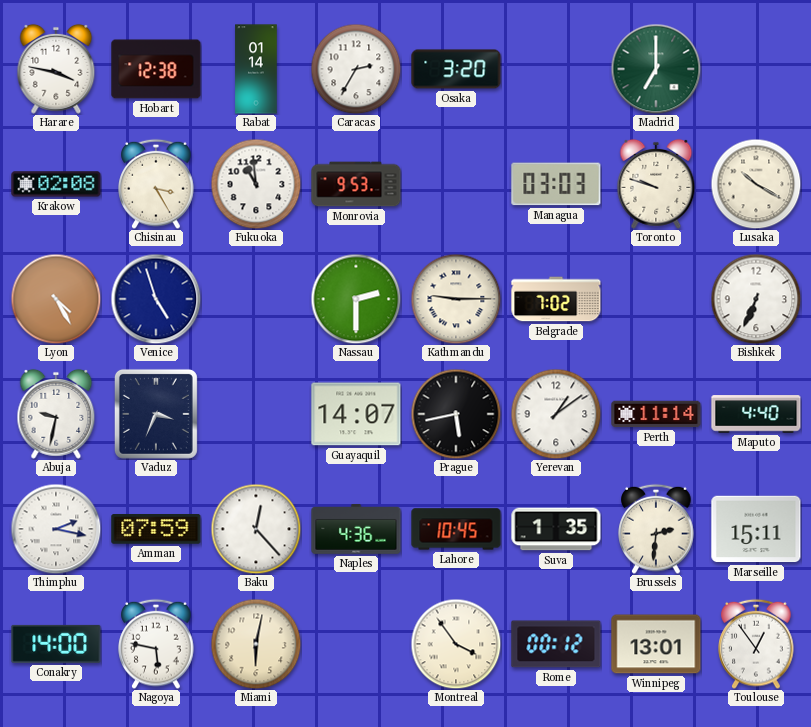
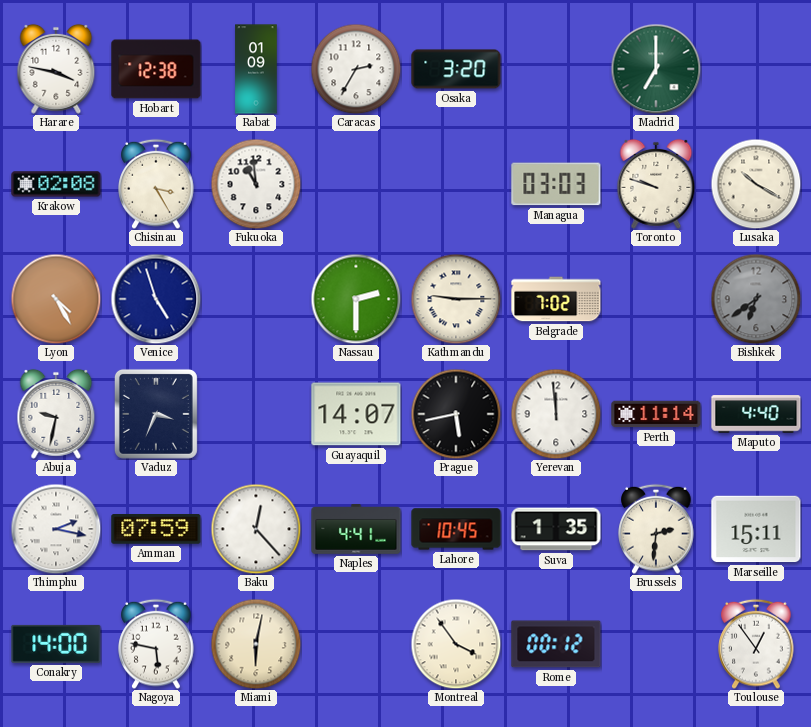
Rabat: 01:14 -> 01:09 (256, 69)
Monrovia: 9:53 -> none (356, 184)
Bishkek: 6:34 -> 6:39 (756, 299)
Bishkek dial: white -> grey (756, 299)
Yerevan: 1:09 -> 11:59 (556, 414)
Naples: 4:36 -> 4:41 (356, 529)
Winnipeg: 13:01 -> none (656, 644)
